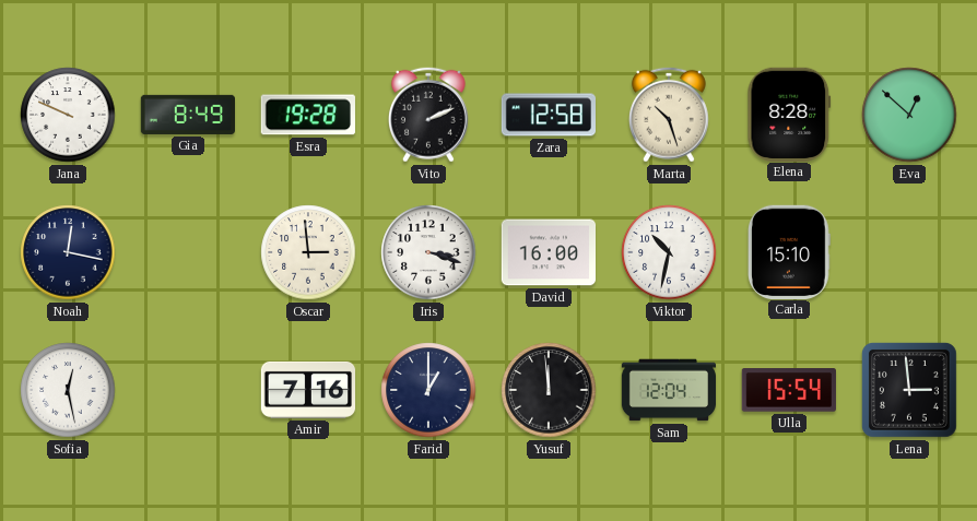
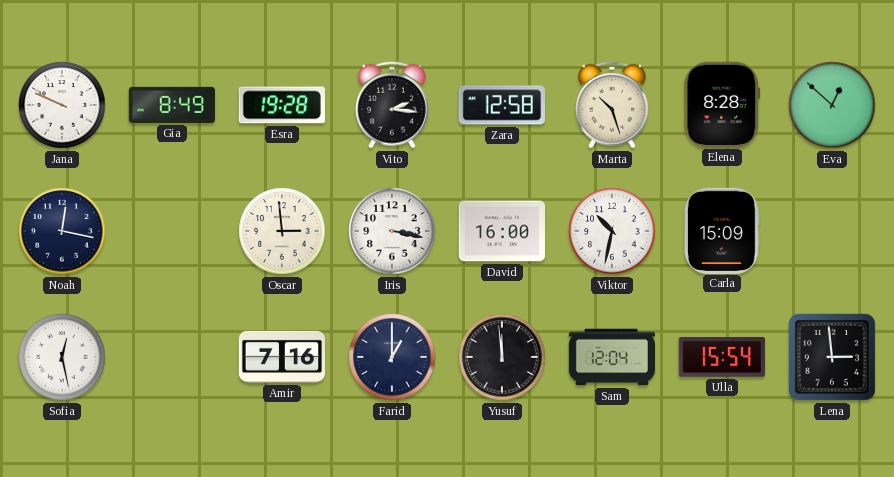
Vito: 2:11 -> 2:16 (392, 105)
Iris: 3:18 -> 3:17 (392, 231)
Carla: 15:10 -> 15:09 (722, 230)
